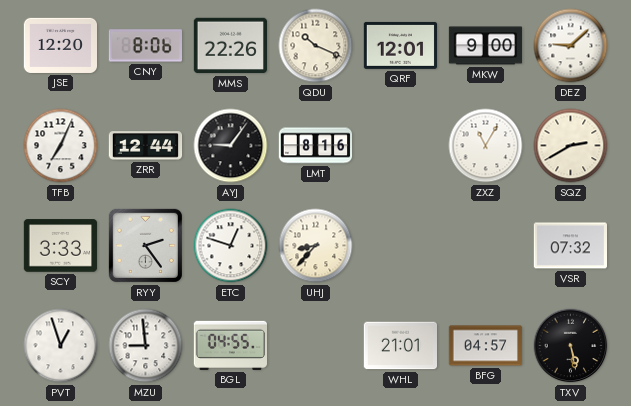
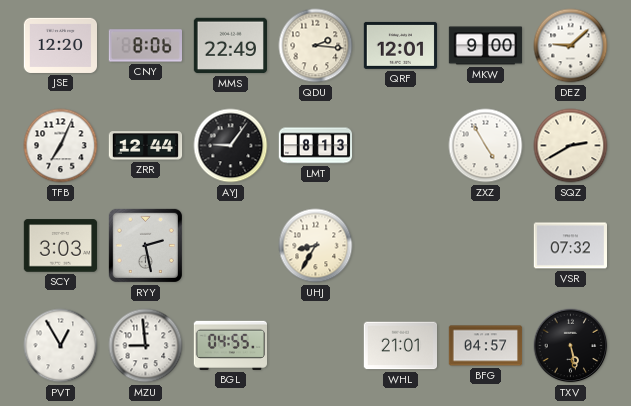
MMS: 22:26 -> 22:49 (230, 46)
QDU: 10:19 -> 2:16 (316, 46)
LMT: 8:16 -> 8:13 (316, 146)
ZXZ: 11:05 -> 4:55 (486, 146)
SCY: 3:33 -> 3:03 (61, 246)
RYY: 2:24 -> 2:28 (145, 245)
ETC: 12:48 -> none (231, 246)
UHJ: 8:37 -> 8:35 (316, 246)
PVT: 12:57 -> 12:55 (61, 346)
